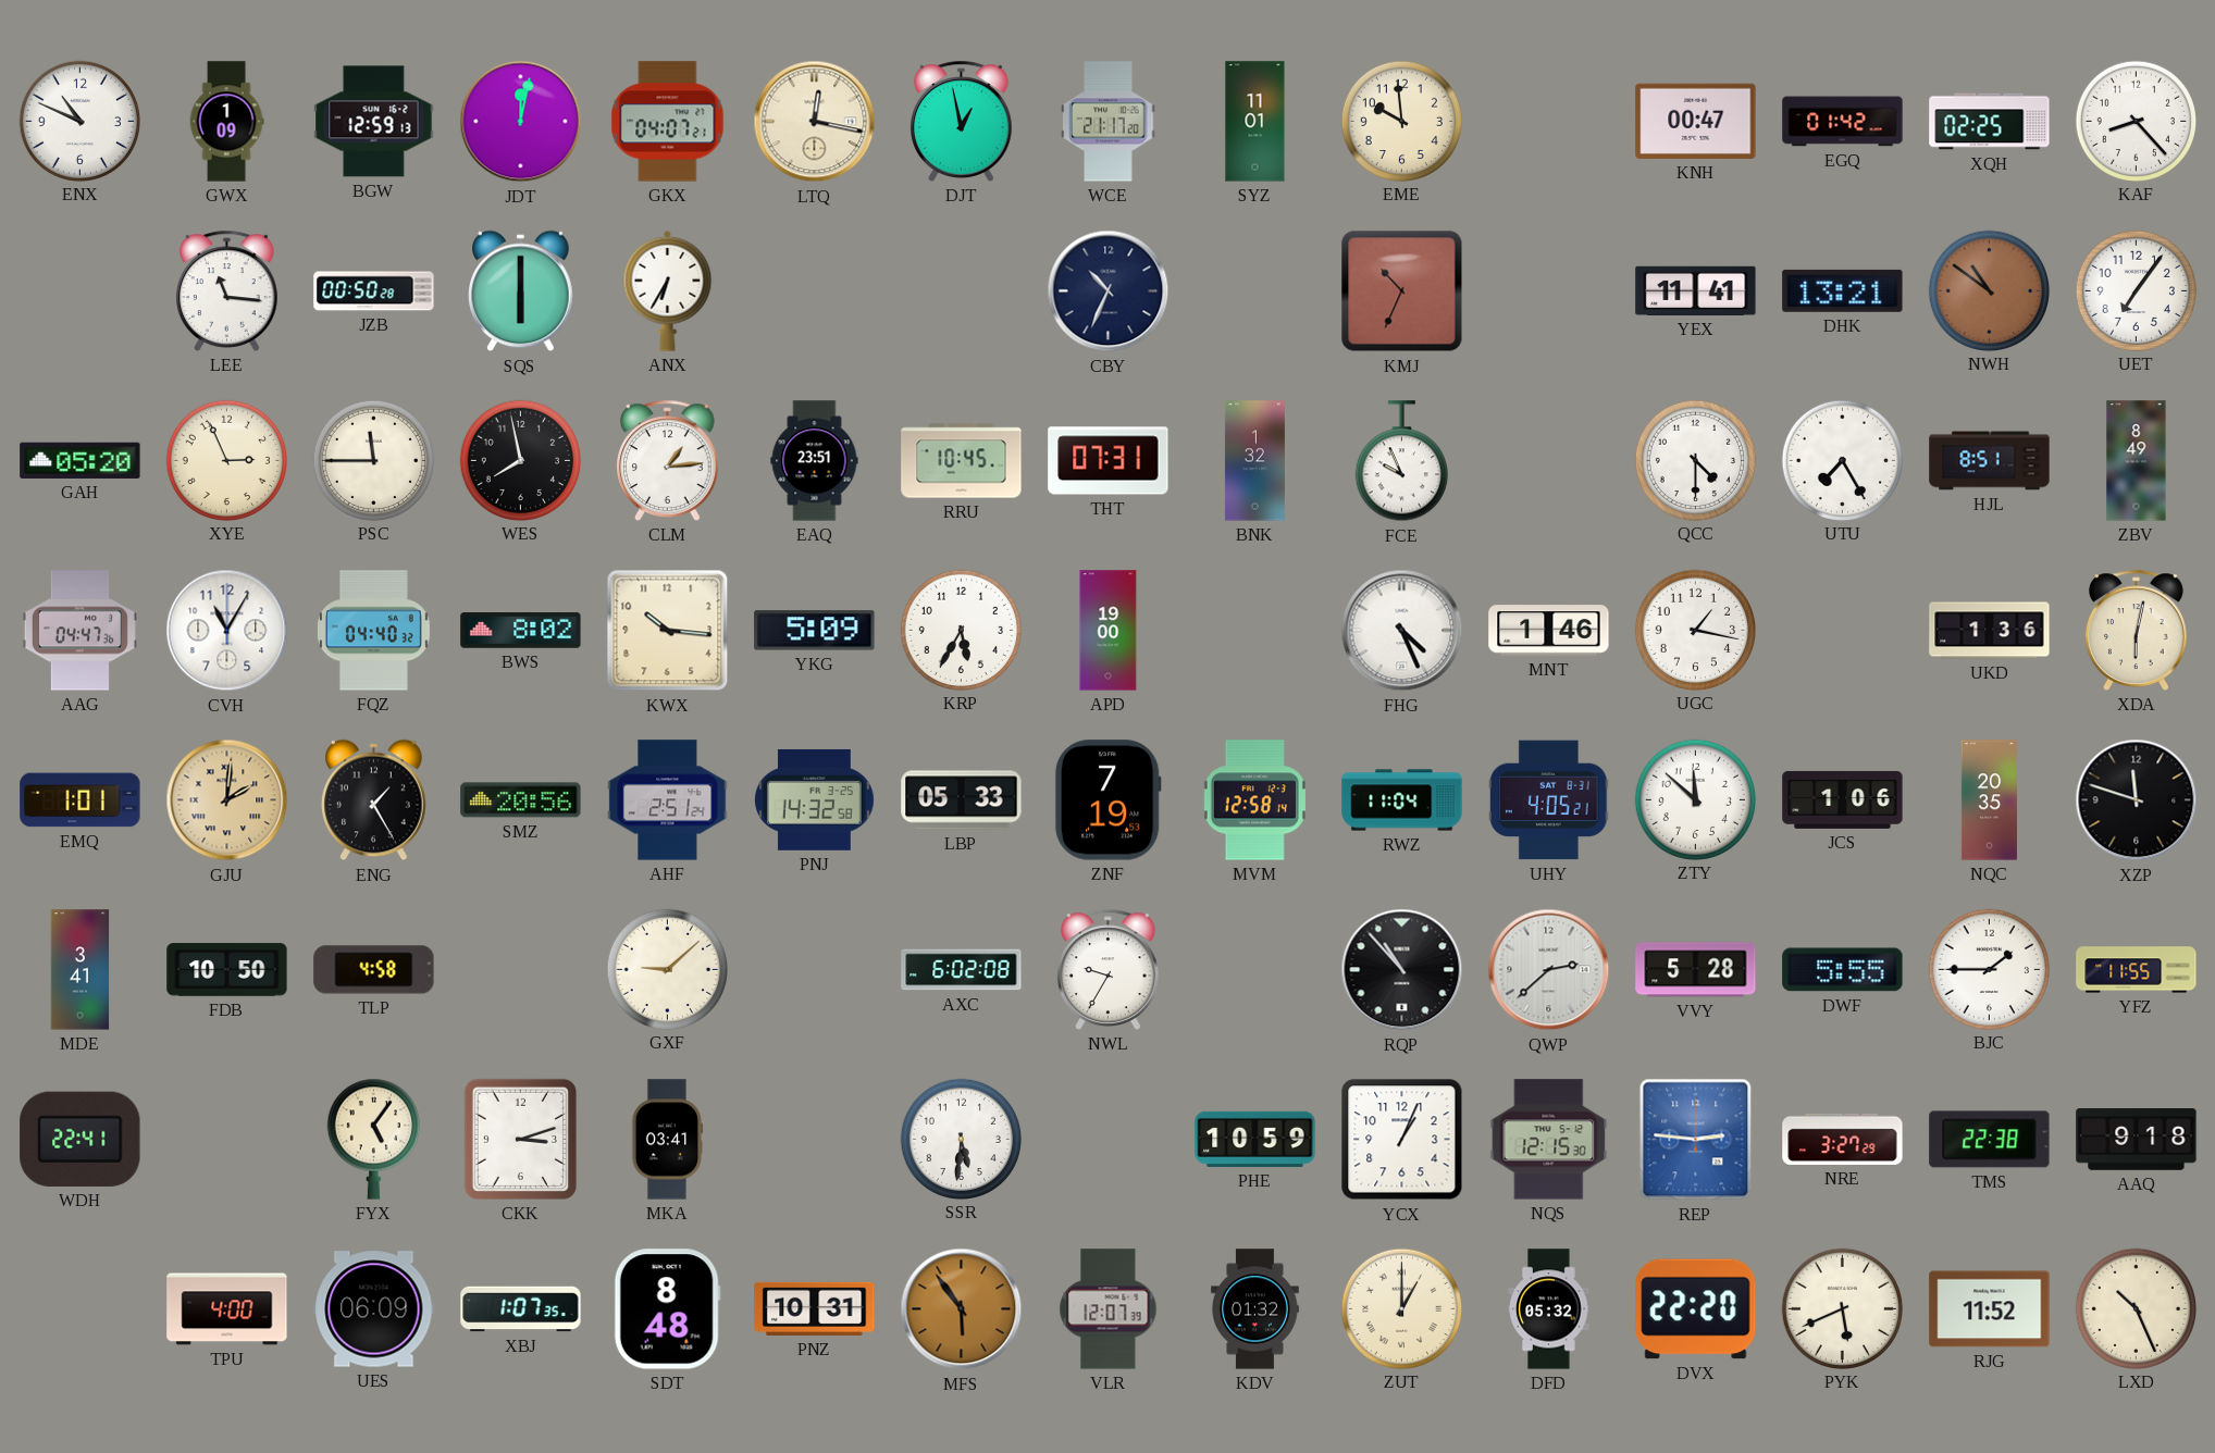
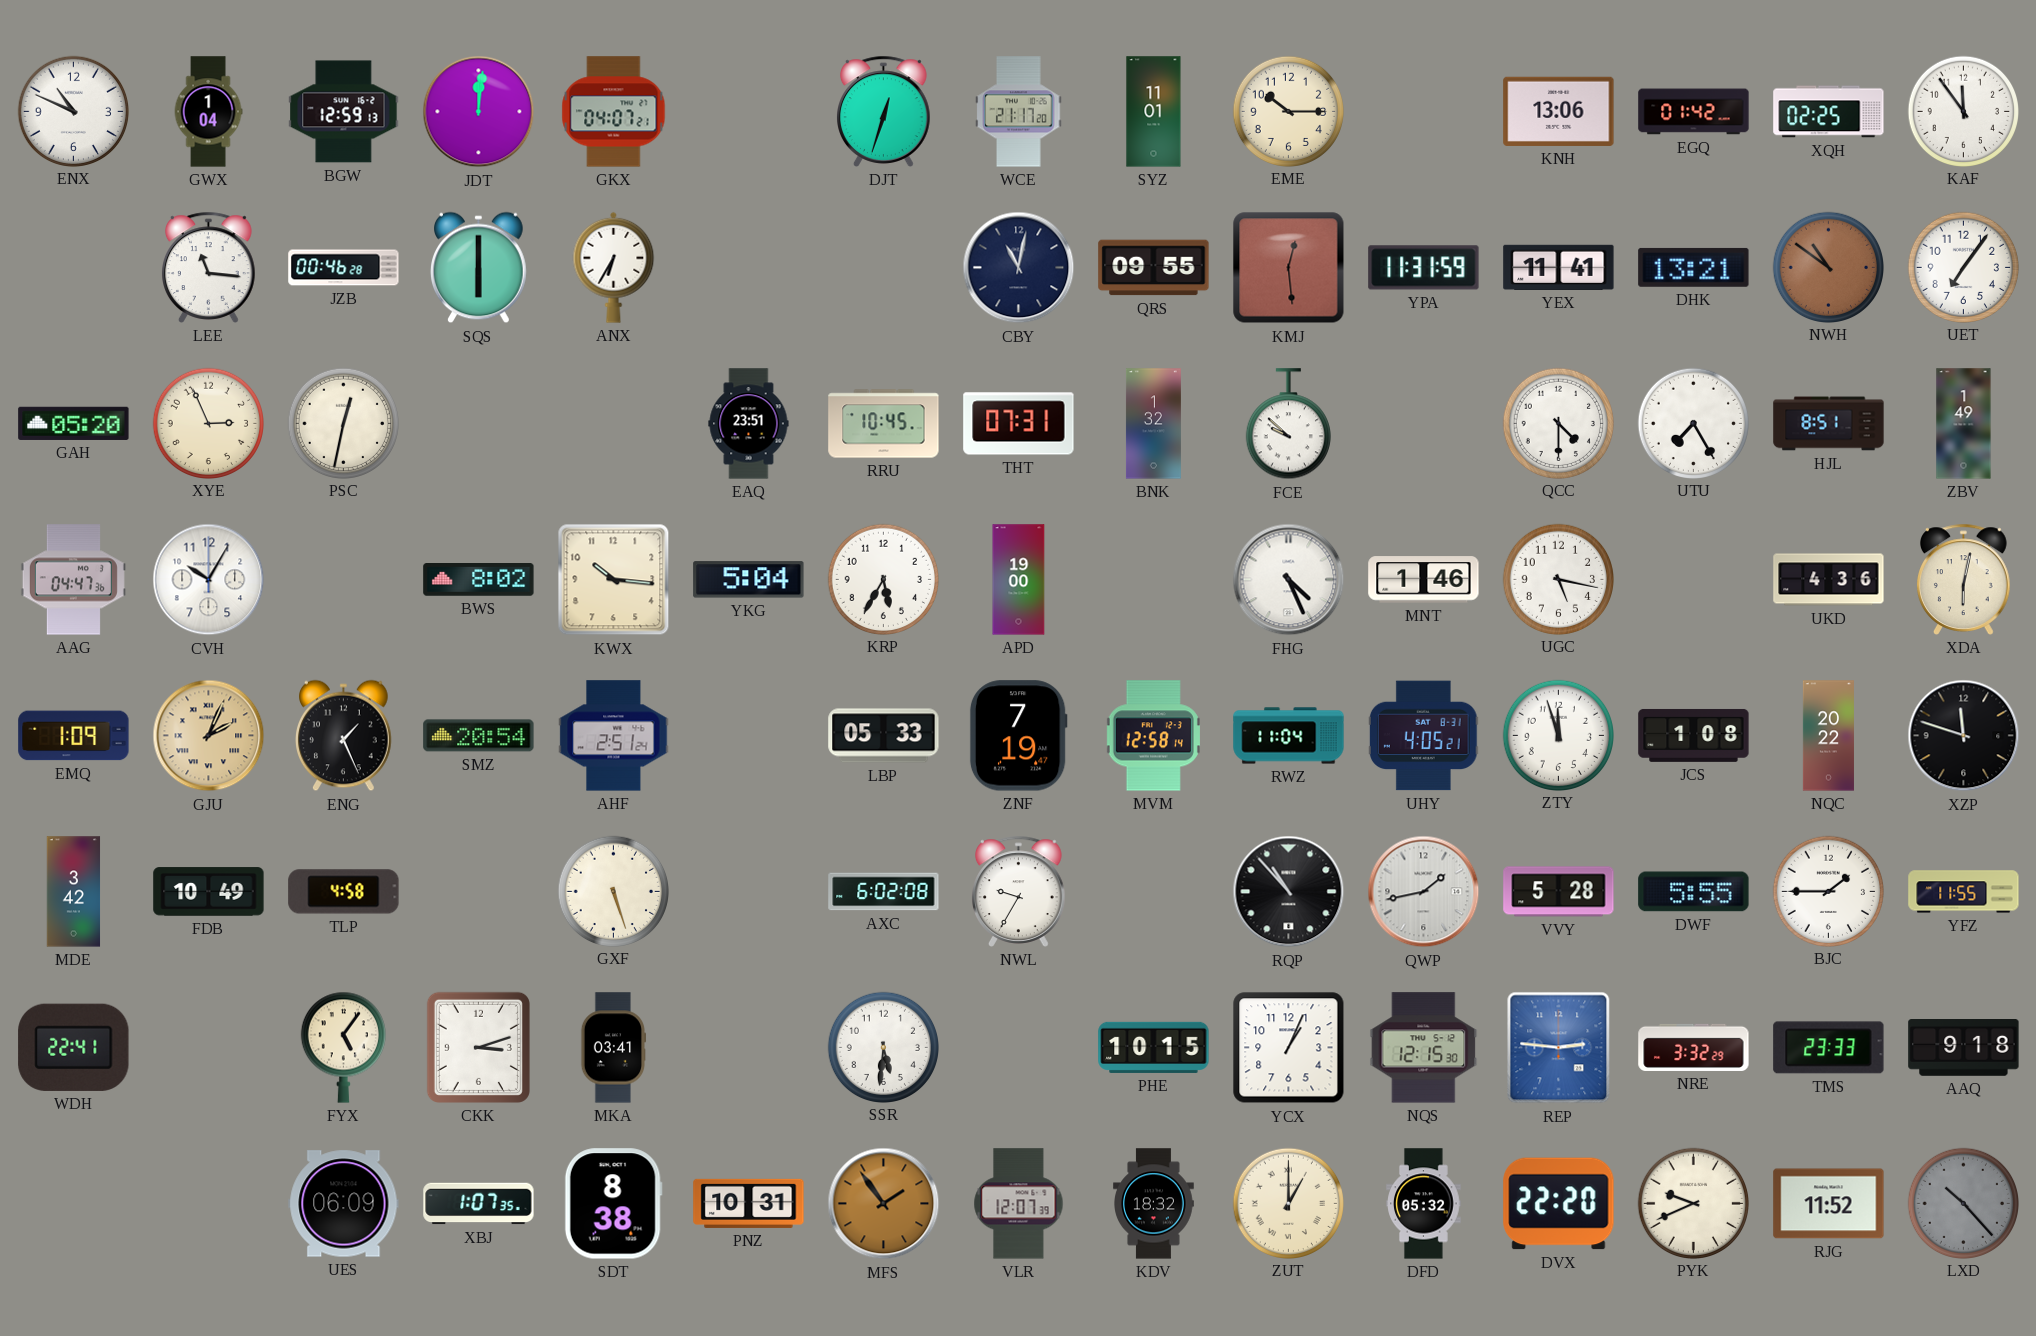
GWX: 1:09 -> 1:04 (208, 112)
JDT: 12:02 -> 12:01 (479, 112)
LTQ: 12:17 -> none (815, 122)
DJT: 12:58 -> 12:33 (884, 111)
EME: 9:59 -> 10:15 (1288, 111)
KNH: 00:47 -> 13:06 (1559, 111)
KAF: 8:23 -> 11:54 (1963, 111)
JZB: 00:50 -> 00:46 (344, 268)
CBY: 10:34 -> 11:02 (1019, 268)
QRS: none -> 09:55 (1154, 268)
KMJ: 10:34 -> 12:29 (1289, 268)
YPA: none -> 11:31 (1424, 268)
PSC: 11:45 -> 12:32 (343, 423)
WES: 7:58 -> none (520, 460)
CLM: 1:14 -> none (668, 460)
FCE: 9:56 -> 9:52 (1288, 424)
ZBV: 8:49 -> 1:49 (1964, 424)
CVH: 11:05 -> 10:05 (209, 580)
FQZ: 04:40 -> none (373, 631)
YKG: 5:09 -> 5:04 (749, 580)
UGC: 1:17 -> 5:17 (1558, 579)
UKD: 1:36 -> 4:36 (1829, 580)
EMQ: 1:01 -> 1:09 (74, 736)
GJU: 2:01 -> 2:04 (209, 736)
ENG: 1:25 -> 1:26 (344, 736)
SMZ: 20:56 -> 20:54 (479, 736)
PNJ: 14:32 -> none (815, 799)
ZNF: 7:19:53 -> 7:19:47 (1018, 736)
ZTY: 11:52 -> 11:57 (1558, 735)
JCS: 1:06 -> 1:08 (1694, 735)
NQC: 20:35 -> 20:22 (1828, 736)
MDE: 3:41 -> 3:42 (74, 892)
FDB: 10:50 -> 10:49 (209, 892)
GXF: 9:08 -> 5:27 (613, 891)
QWP: 2:38 -> 1:43 (1424, 892)
PHE: 10:59 -> 10:15 (1154, 1047)
NRE: 3:27 -> 3:32 (1694, 1047)
TMS: 22:38 -> 23:33 (1829, 1048)
TPU: 4:00 -> none (227, 1309)
SDT: 8:48 -> 8:38 (613, 1204)
MFS: 5:54 -> 1:54 (884, 1204)
KDV: 01:32 -> 18:32 (1154, 1204)
PYK: 5:41 -> 9:41 (1693, 1203)
LXD: 10:26 -> 10:23 (1963, 1203)
LXD dial: cream -> grey (1963, 1203)
